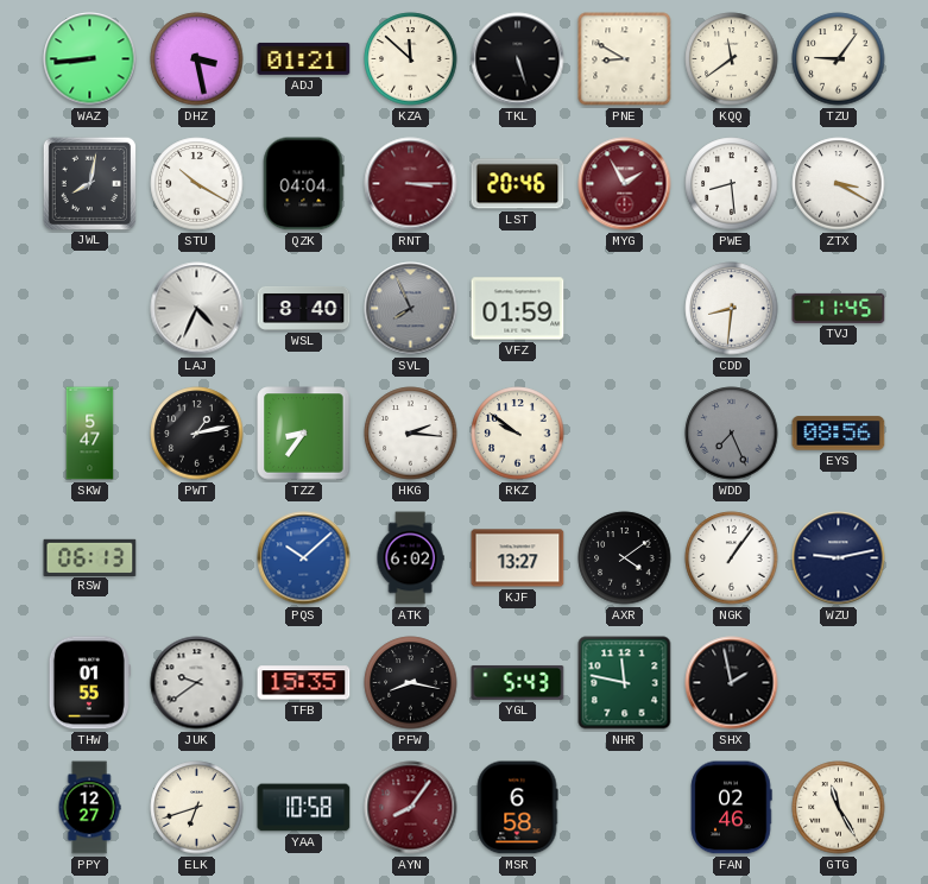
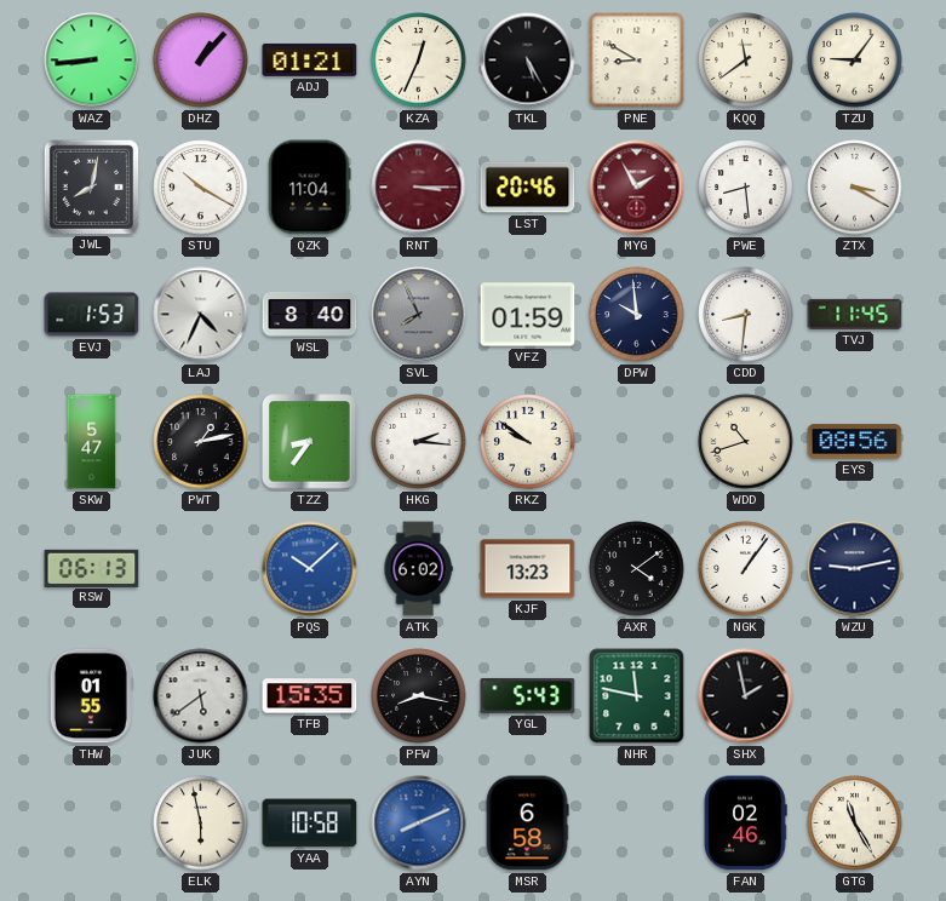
DHZ: 3:28 -> 1:07 (201, 61)
KZA: 11:52 -> 12:34 (419, 61)
TKL: 5:27 -> 5:25 (528, 61)
QZK: 04:04 -> 11:04 (309, 188)
EVJ: none -> 1:53 (92, 315)
DPW: none -> 9:59 (637, 315)
WDD: 7:26 -> 10:42 (746, 442)
WDD dial: grey -> cream (746, 442)
KJF: 13:27 -> 13:23 (528, 569)
JUK: 9:39 -> 5:39 (201, 696)
PPY: 12:27 -> none (89, 808)
ELK: 6:42 -> 5:58 (201, 823)
AYN: 8:06 -> 8:11 (419, 823)
AYN dial: burgundy -> blue (419, 823)
